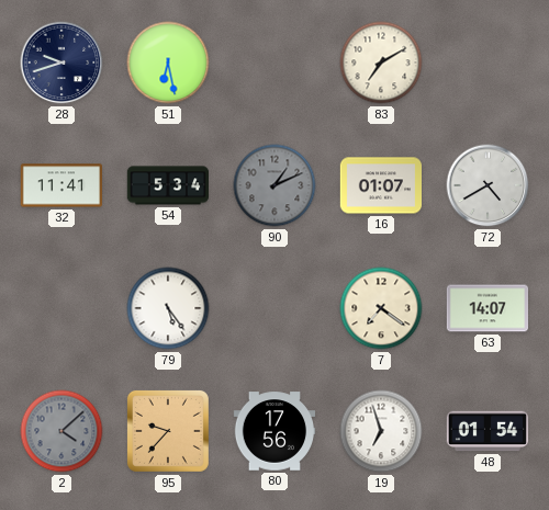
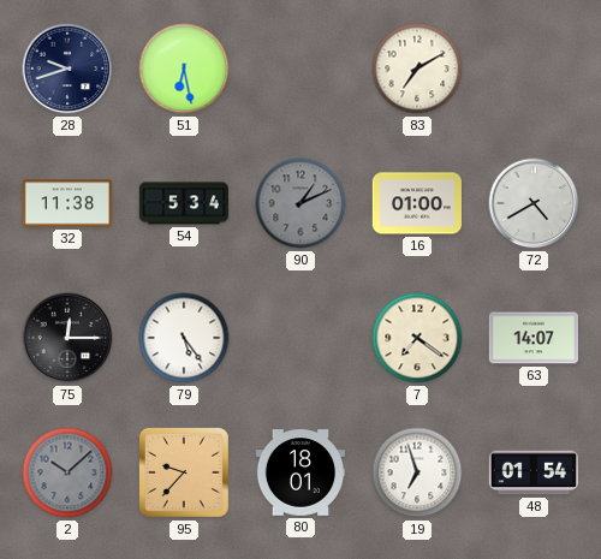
32: 11:41 -> 11:38 (66, 203)
16: 01:07 -> 01:00 (416, 203)
75: none -> 12:15 (67, 338)
2: 4:08 -> 10:08 (67, 472)
80: 17:56 -> 18:01 (300, 472)
